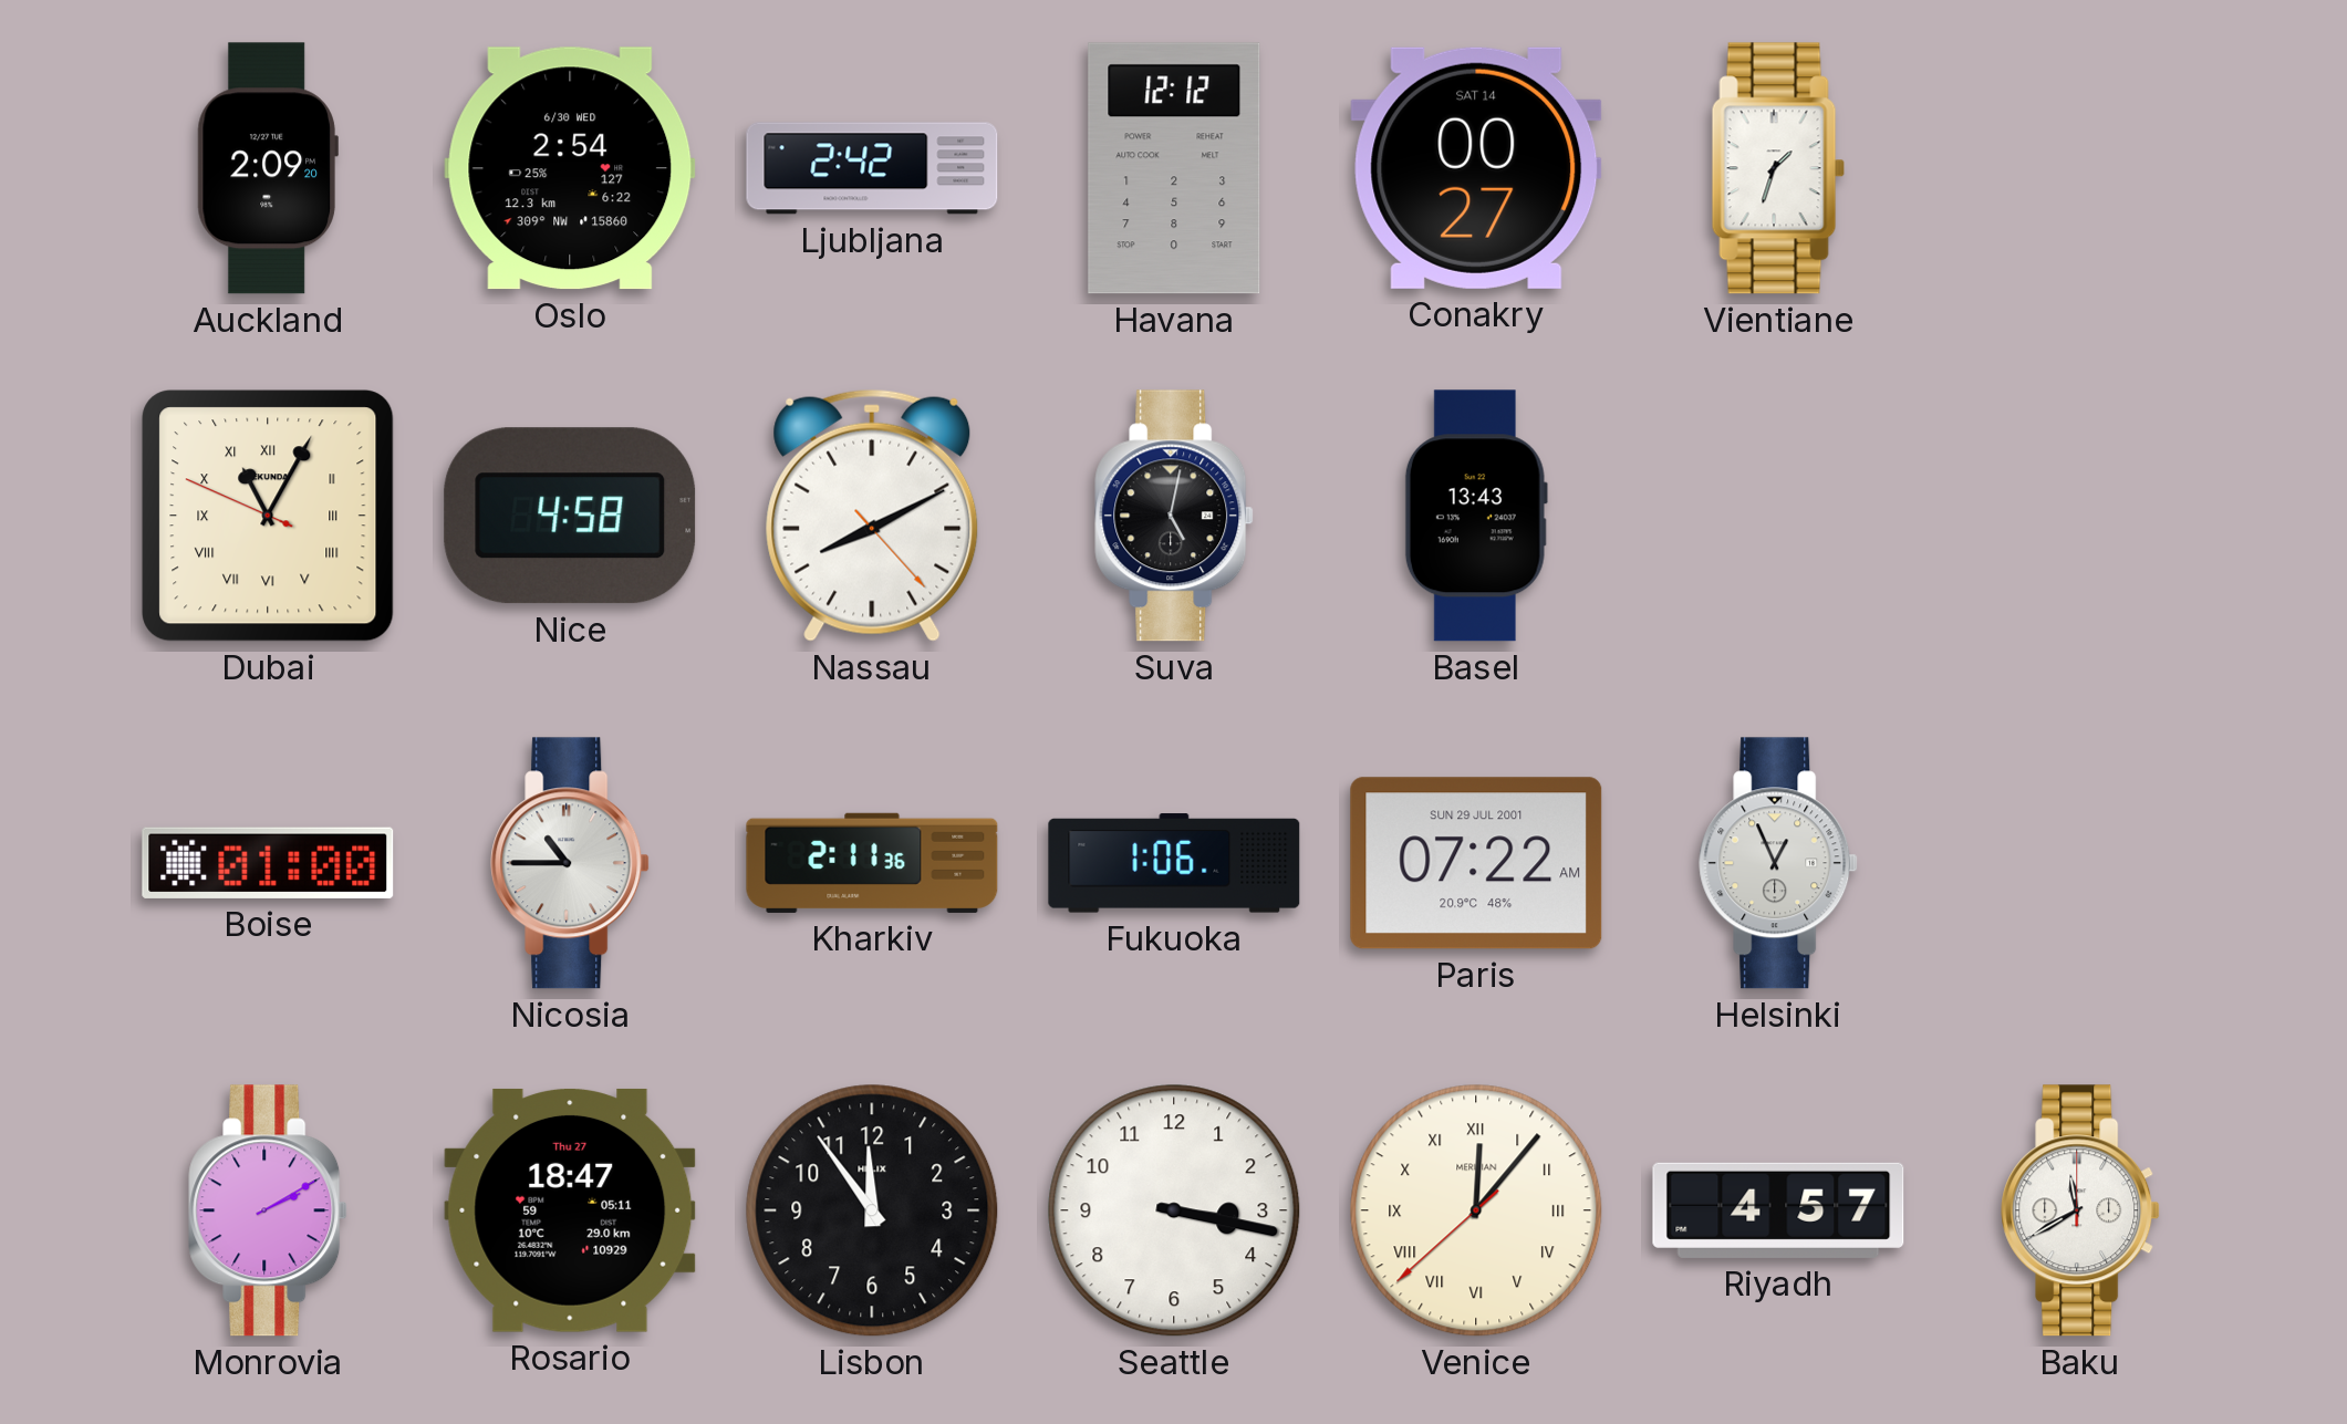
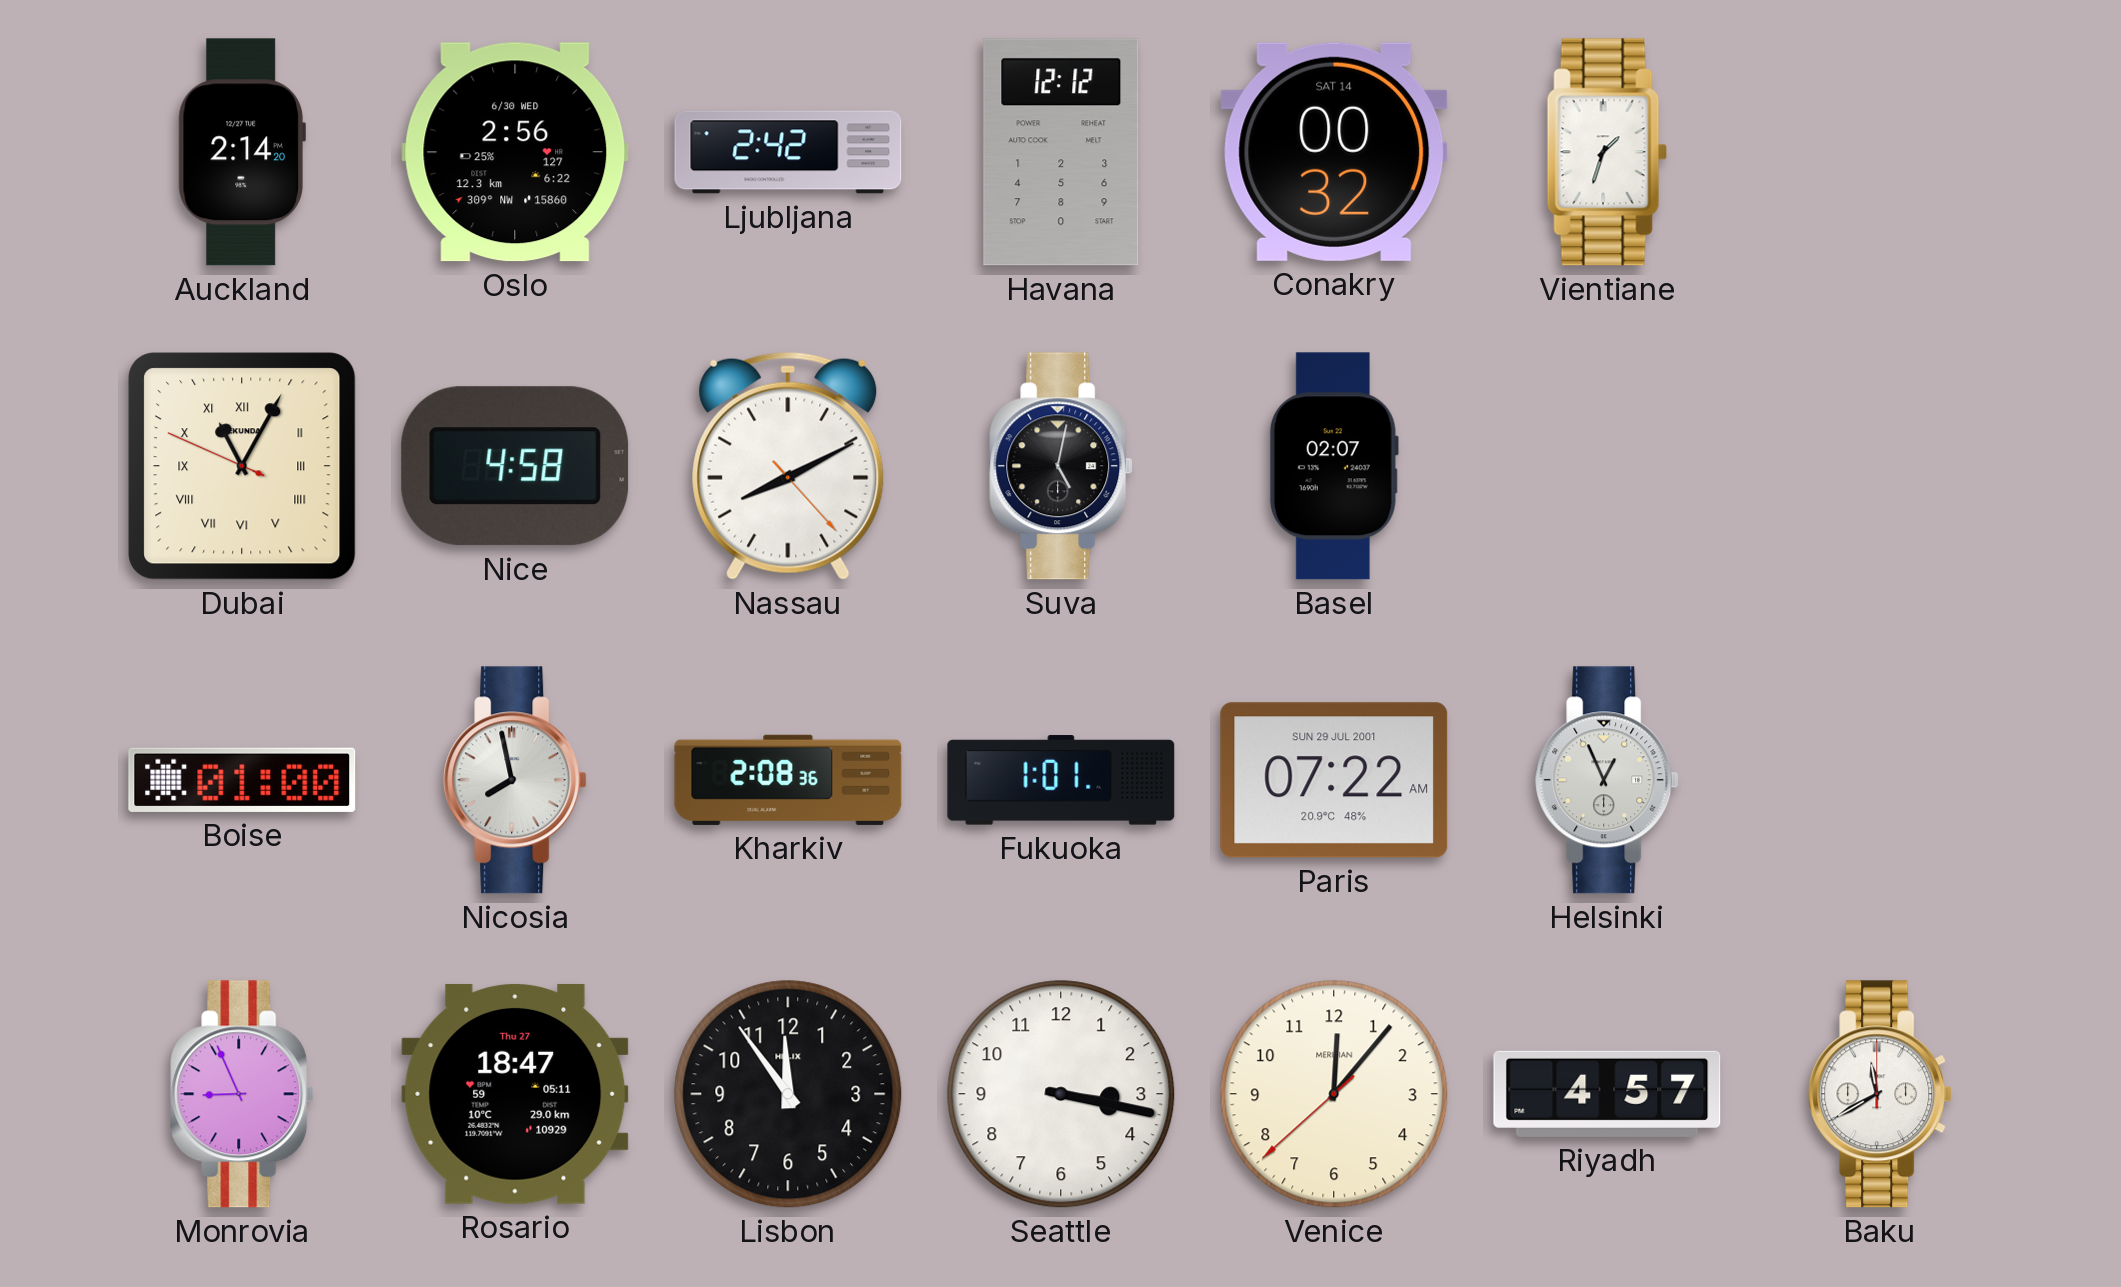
Auckland: 2:09 -> 2:14 (242, 152)
Oslo: 2:54 -> 2:56 (515, 152)
Conakry: 00:27 -> 00:32 (1334, 152)
Basel: 13:43 -> 02:07 (1334, 466)
Nicosia: 10:45 -> 7:58 (515, 780)
Kharkiv: 2:11 -> 2:08 (788, 780)
Fukuoka: 1:06 -> 1:01 (1061, 780)
Monrovia: 2:10 -> 8:56 (242, 1094)
Venice numerals: Roman -> Arabic (1334, 1094)
